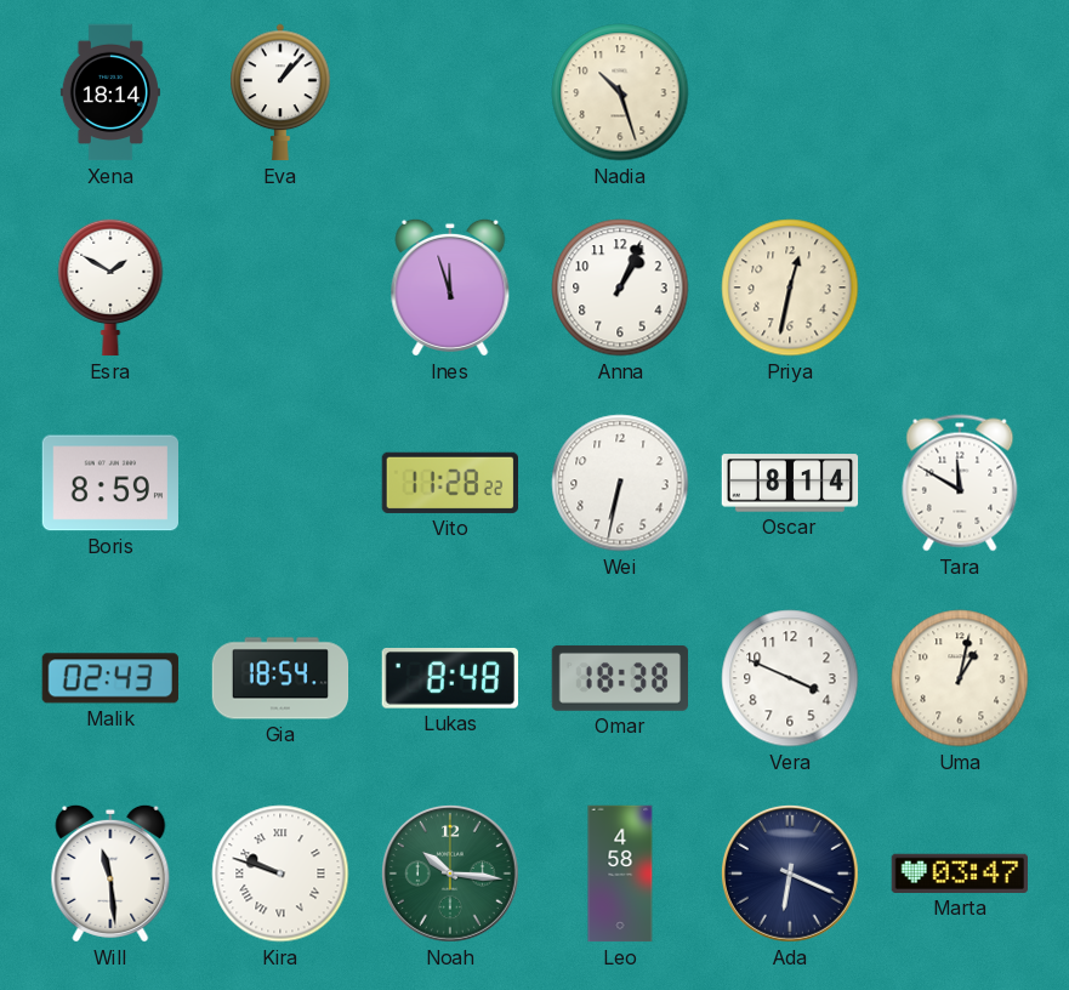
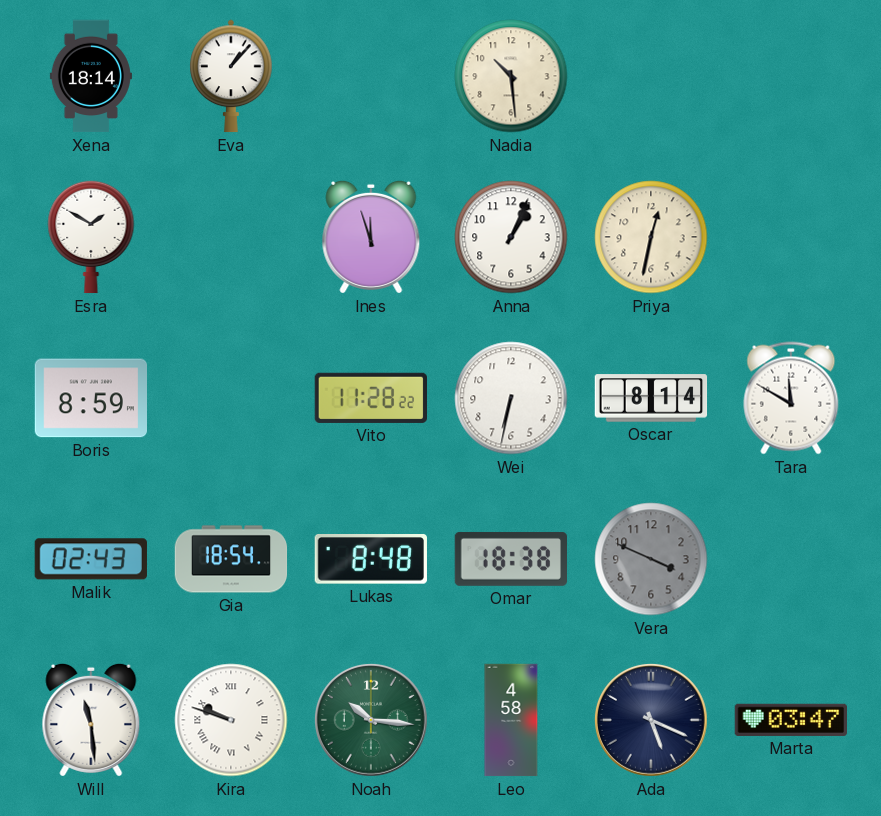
Nadia: 10:27 -> 10:29 (511, 76)
Vera dial: white -> grey (651, 559)
Uma: 1:02 -> none (960, 678)
Ada: 6:19 -> 5:19 (651, 720)
